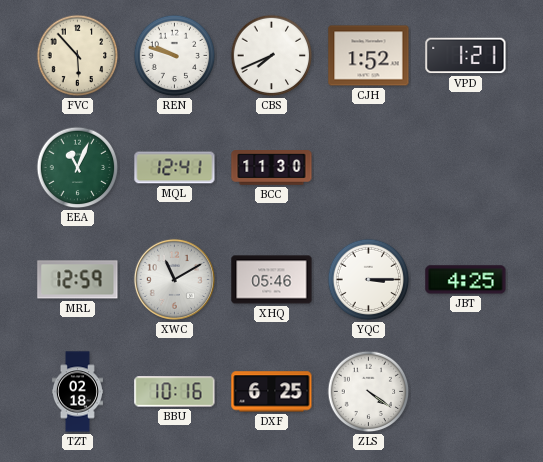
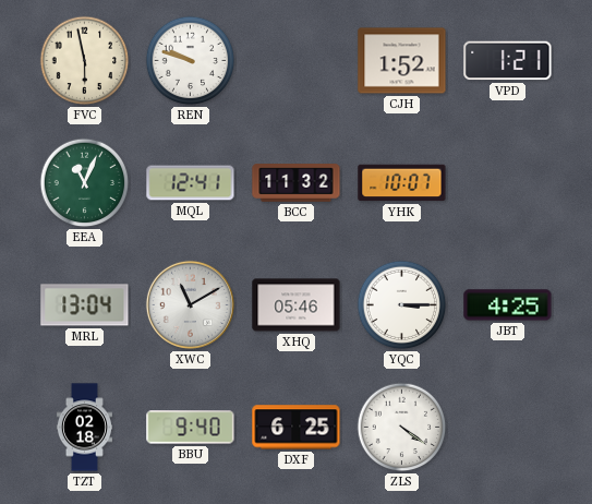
FVC: 5:53 -> 5:58 (85, 61)
CBS: 7:41 -> none (272, 56)
BCC: 11:30 -> 11:32 (297, 183)
YHK: none -> 10:07 (402, 183)
MRL: 12:59 -> 13:04 (85, 305)
BBU: 10:16 -> 9:40 (191, 428)
